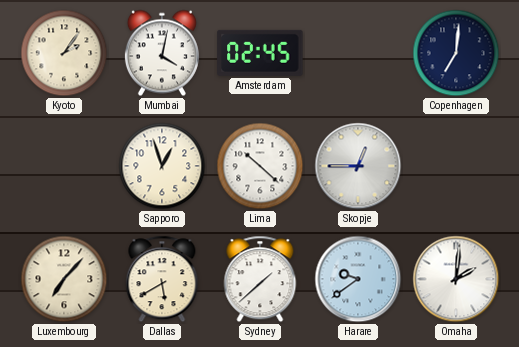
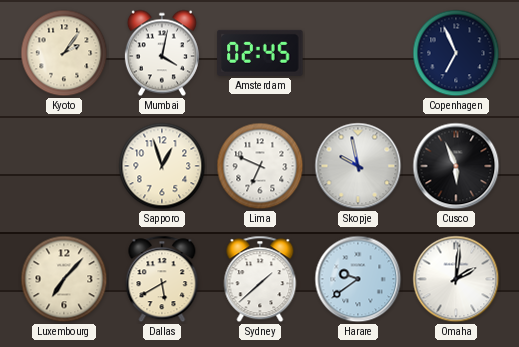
Copenhagen: 7:01 -> 6:56 (456, 53)
Lima: 10:22 -> 6:49 (260, 166)
Skopje: 12:45 -> 9:58 (358, 166)
Cusco: none -> 5:56 (456, 166)
